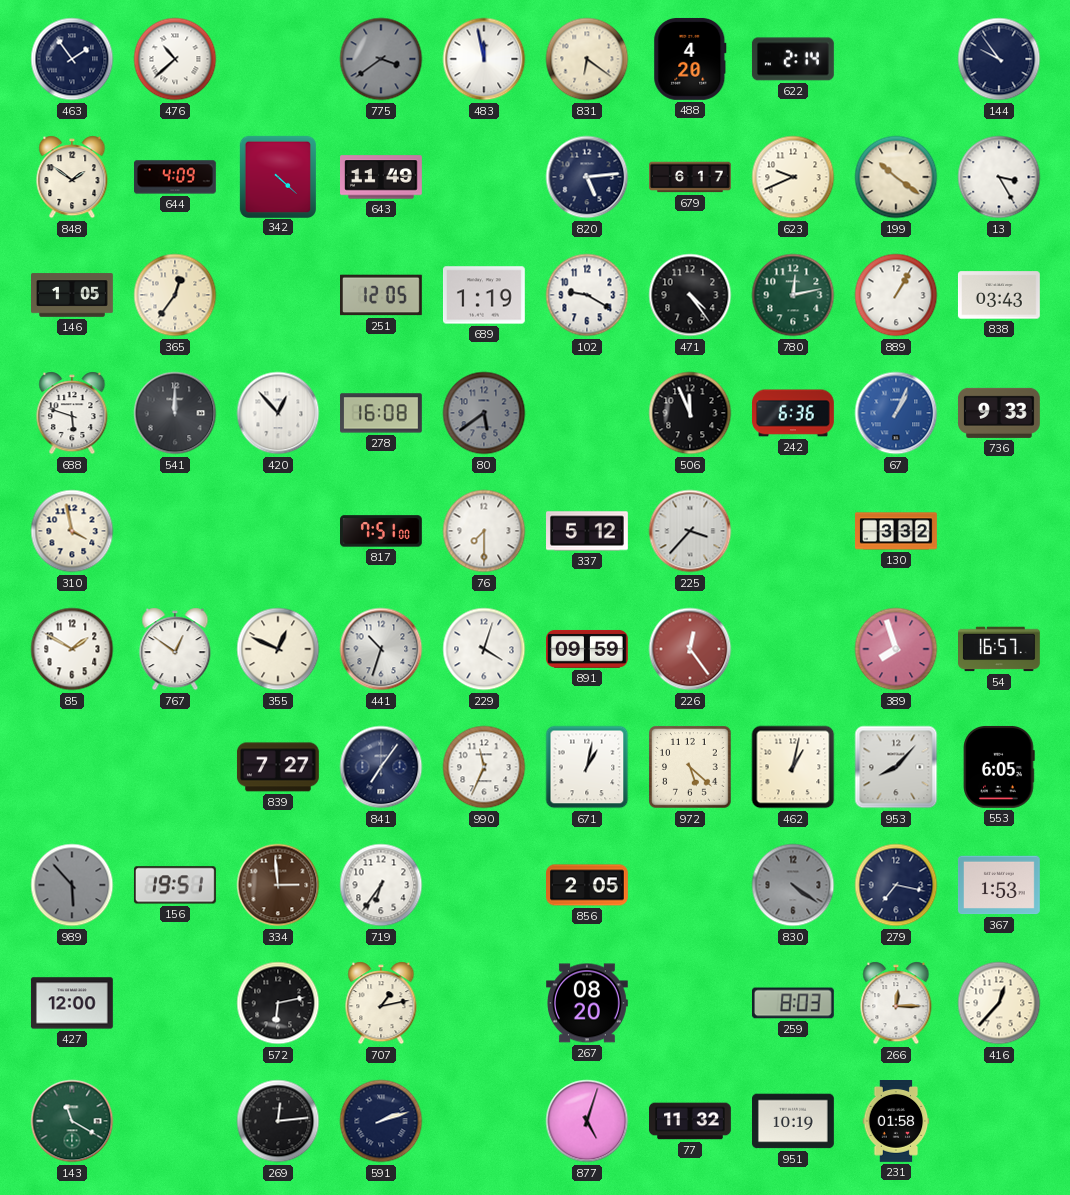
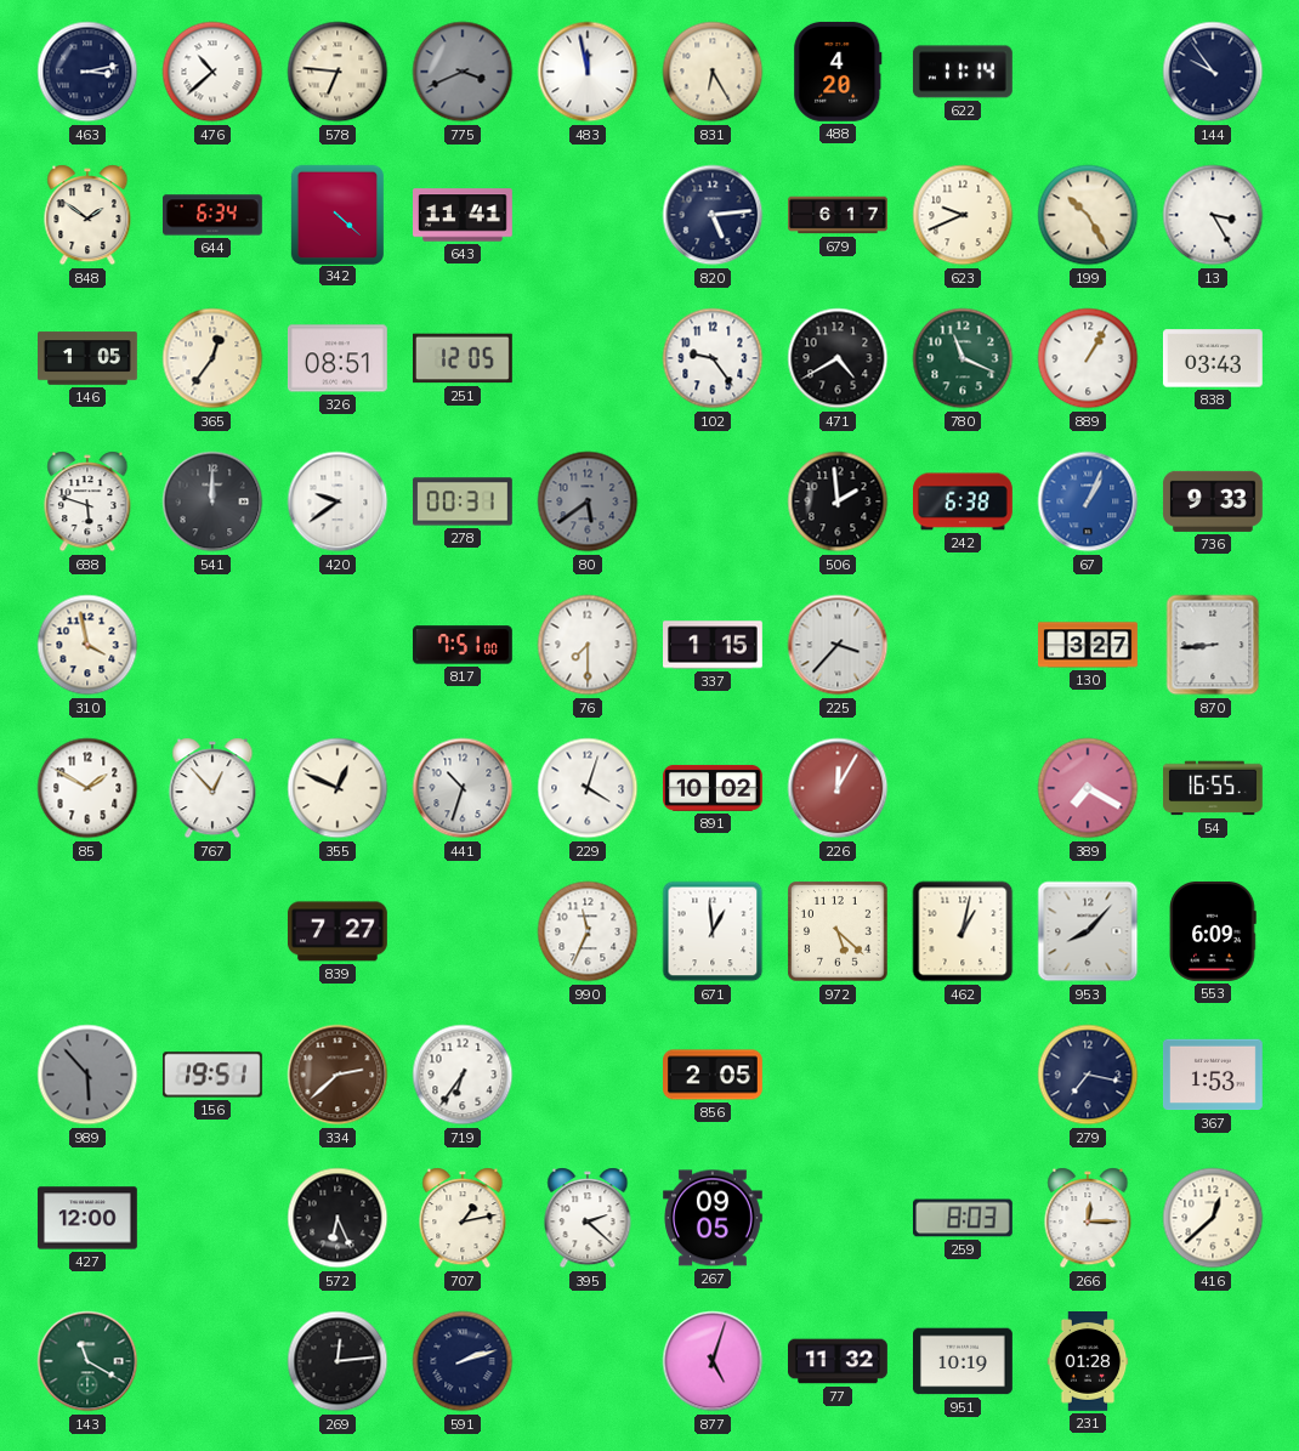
463: 1:54 -> 3:13 (87, 72)
578: none -> 6:46 (337, 72)
775: 3:39 -> 3:41 (463, 72)
831: 6:21 -> 6:25 (713, 72)
622: 2:14 -> 11:14 (963, 72)
644: 4:09 -> 6:34 (214, 215)
643: 11:49 -> 11:41 (464, 215)
199: 10:21 -> 10:25 (1088, 215)
326: none -> 08:51 (337, 358)
689: 1:19 -> none (485, 295)
102: 9:20 -> 9:24 (713, 358)
471: 4:24 -> 4:40 (838, 358)
780: 12:13 -> 11:19 (963, 358)
420: 12:53 -> 9:39 (337, 501)
278: 16:08 -> 00:31 (464, 501)
506: 11:56 -> 1:59 (838, 501)
242: 6:36 -> 6:38 (964, 501)
337: 5:12 -> 1:15 (714, 645)
130: 3:32 -> 3:27 (1089, 645)
870: none -> 8:44 (1213, 645)
767: 12:51 -> 12:53 (212, 788)
891: 09:59 -> 10:02 (714, 788)
226: 12:24 -> 12:05 (838, 788)
389: 7:57 -> 7:20 (1088, 788)
54: 16:57 -> 16:55 (1214, 788)
841: 7:06 -> none (381, 767)
671: 1:02 -> 12:59 (713, 931)
553: 6:05 -> 6:09 (1213, 931)
334: 2:59 -> 2:38 (337, 1075)
830: 4:21 -> none (793, 885)
572: 6:13 -> 6:26 (337, 1218)
395: none -> 2:22 (588, 1218)
267: 08:20 -> 09:05 (714, 1218)
416: 12:37 -> 12:38 (1213, 1218)
231: 01:58 -> 01:28 (1088, 1362)
